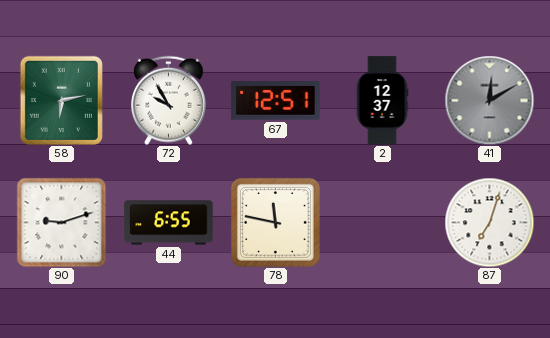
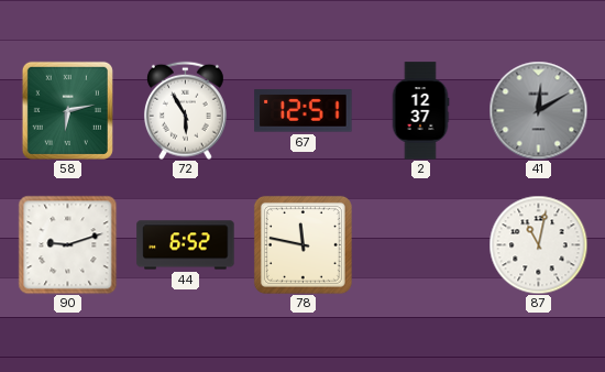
72: 9:55 -> 5:55 (185, 110)
44: 6:55 -> 6:52 (186, 245)
87: 7:03 -> 11:02 (538, 244)
